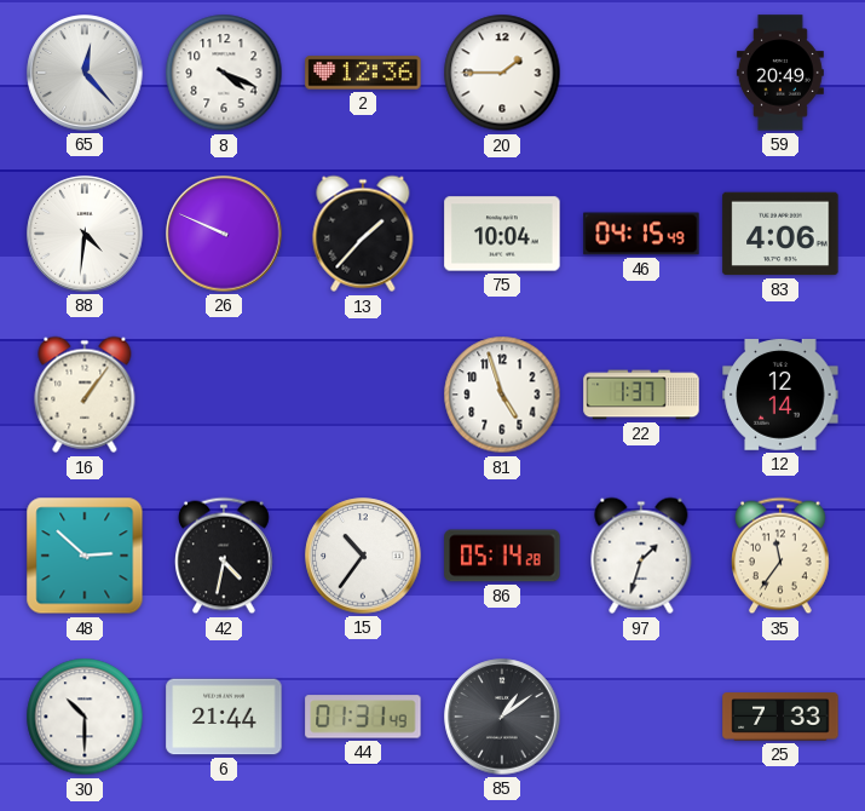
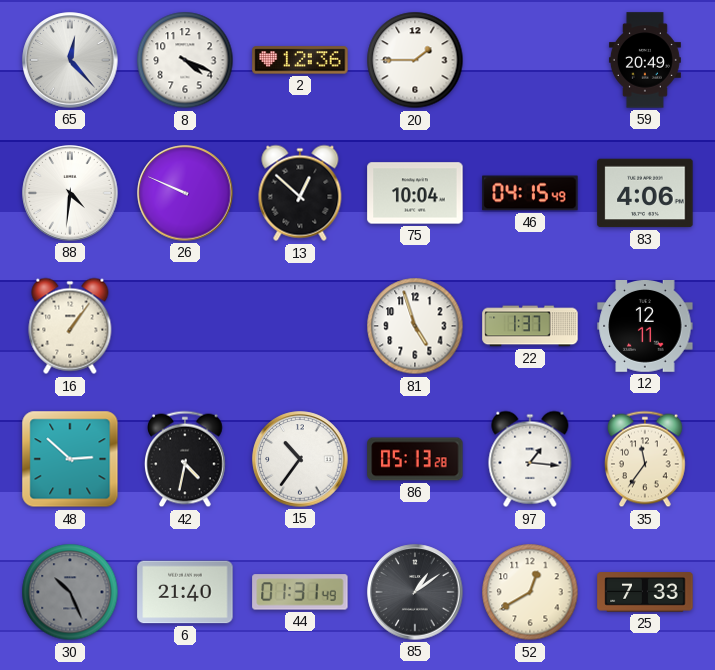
13: 1:37 -> 12:52 (300, 193)
12: 12:14 -> 12:11 (645, 327)
86: 05:14 -> 05:13 (415, 459)
97: 1:33 -> 1:16 (530, 459)
30: 10:30 -> 10:26 (70, 592)
30 dial: white -> grey (70, 592)
6: 21:44 -> 21:40 (185, 592)
52: none -> 12:40 (530, 592)
